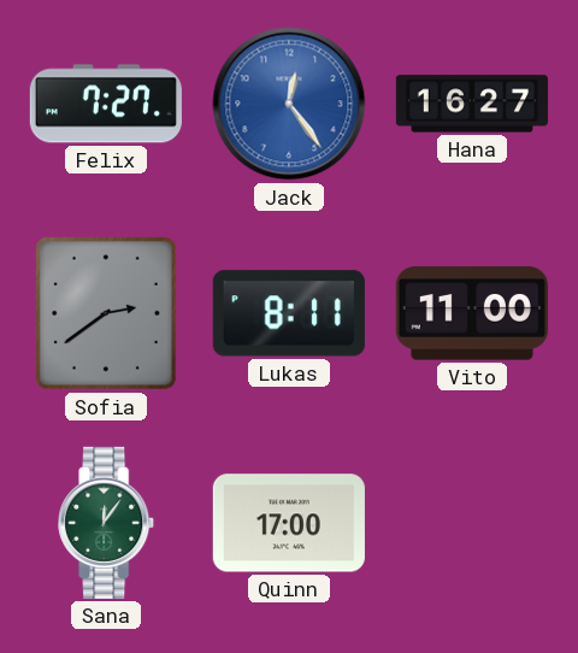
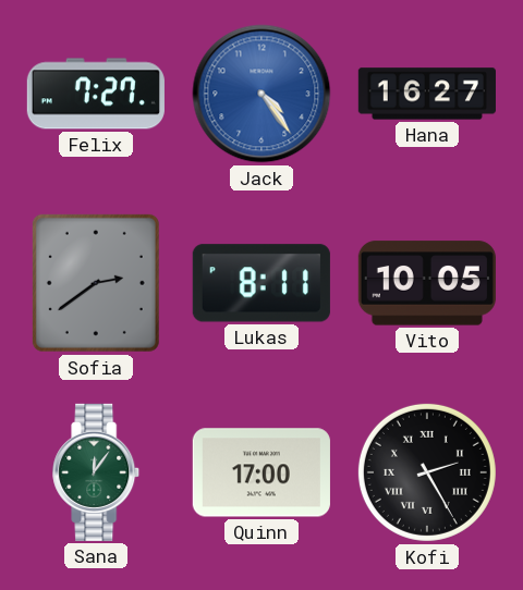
Jack: 12:24 -> 4:24 (261, 94)
Vito: 11:00 -> 10:05 (427, 283)
Kofi: none -> 2:25 (427, 472)
